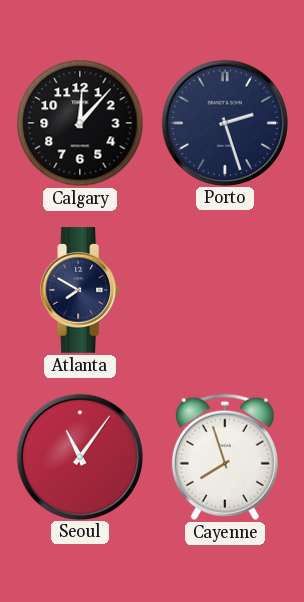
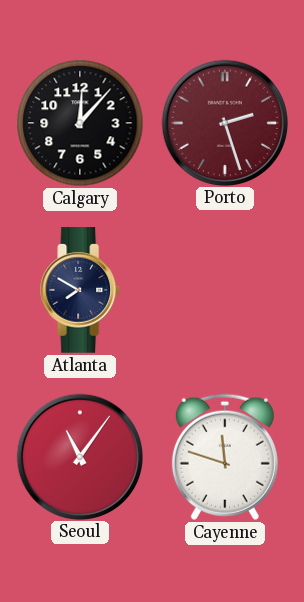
Porto dial: navy -> burgundy (224, 122)
Cayenne: 7:57 -> 11:48 (225, 457)
